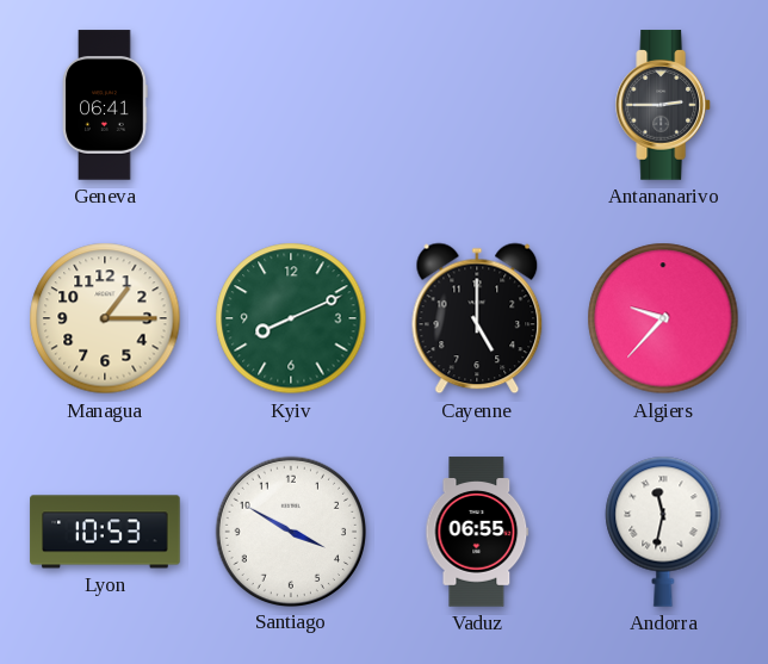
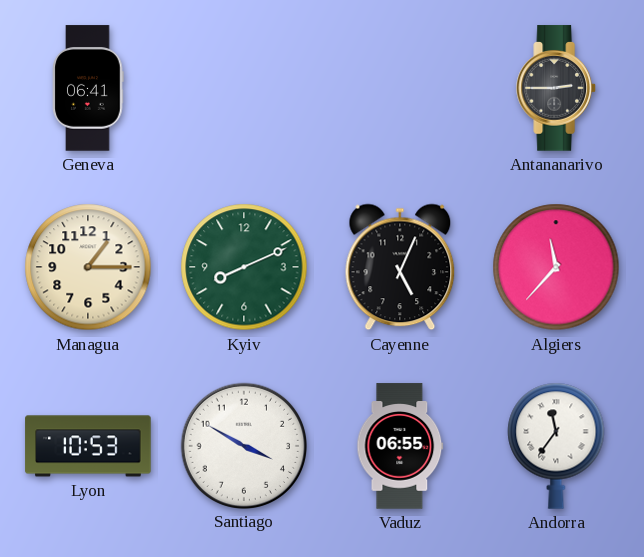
Cayenne: 5:00 -> 5:04 (400, 267)
Algiers: 9:37 -> 11:37 (556, 267)
Andorra: 11:32 -> 11:36 (556, 446)
